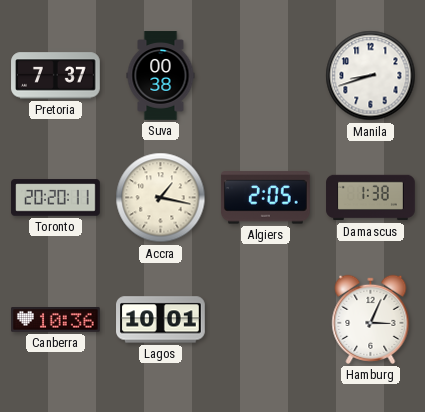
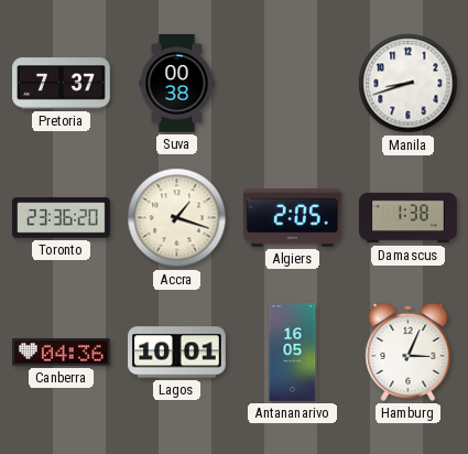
Toronto: 20:20 -> 23:36 (62, 218)
Accra: 1:17 -> 1:18 (177, 218)
Canberra: 10:36 -> 04:36 (62, 353)
Antananarivo: none -> 16:05 (293, 353)
